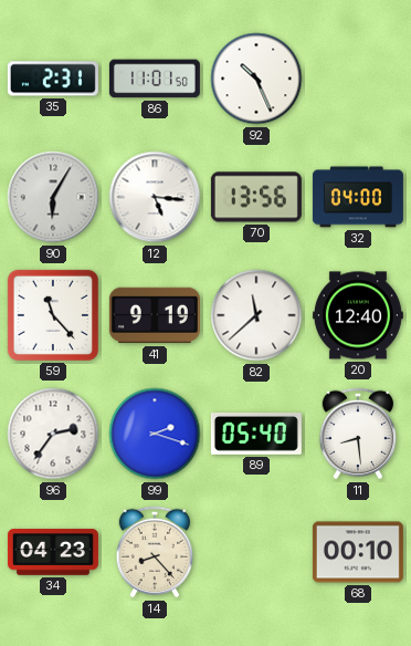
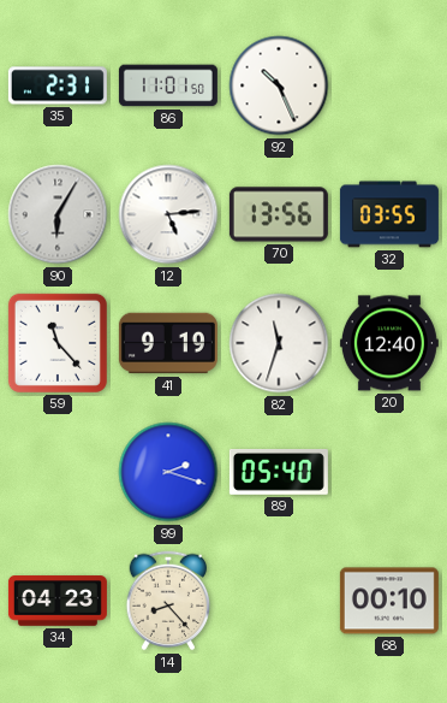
12: 5:16 -> 5:14 (168, 214)
32: 04:00 -> 03:55 (389, 214)
82: 11:38 -> 11:33 (279, 343)
96: 2:36 -> none (53, 434)
11: 8:29 -> none (358, 434)
